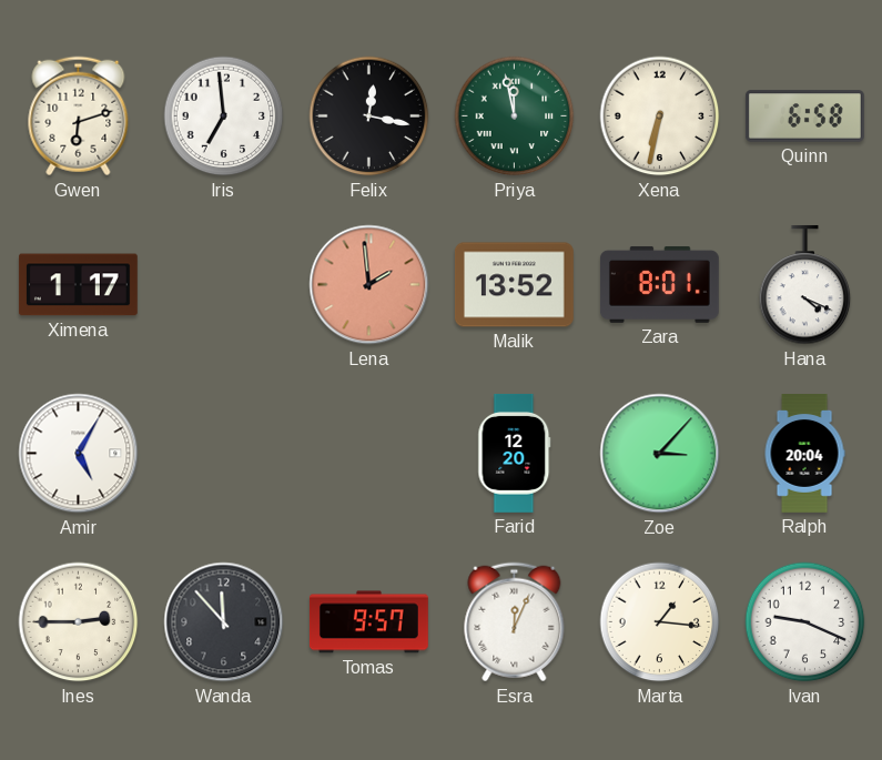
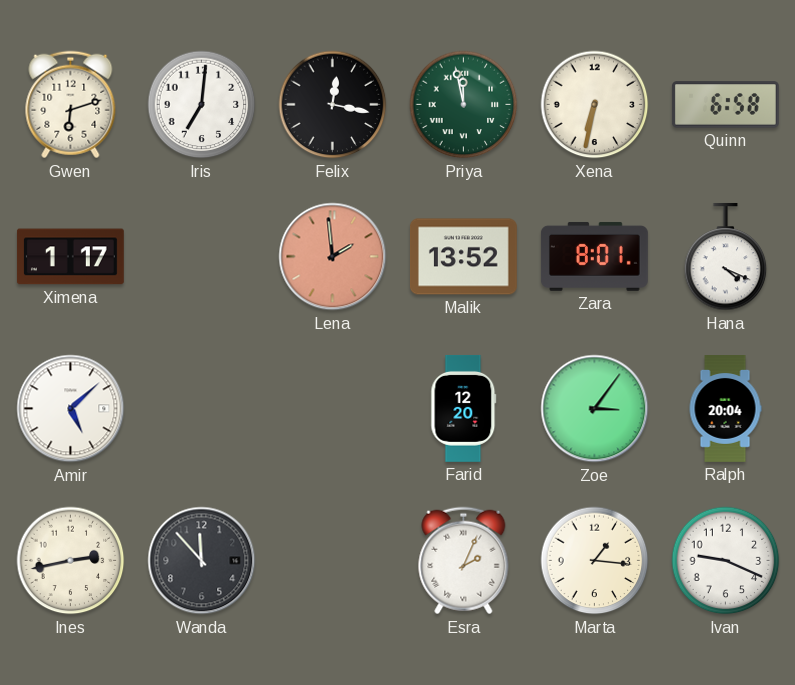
Iris: 6:59 -> 7:01 (202, 105)
Amir: 5:05 -> 5:08 (71, 409)
Zoe: 3:07 -> 3:06 (595, 409)
Ines: 2:45 -> 2:43 (71, 561)
Tomas: 9:57 -> none (368, 622)
Esra: 12:04 -> 2:04 (464, 561)
